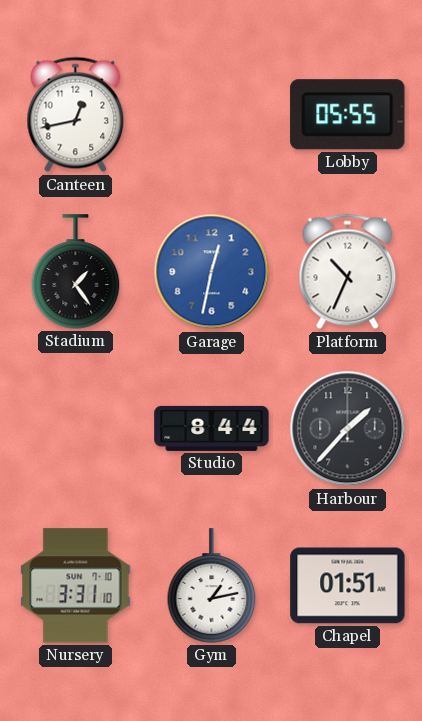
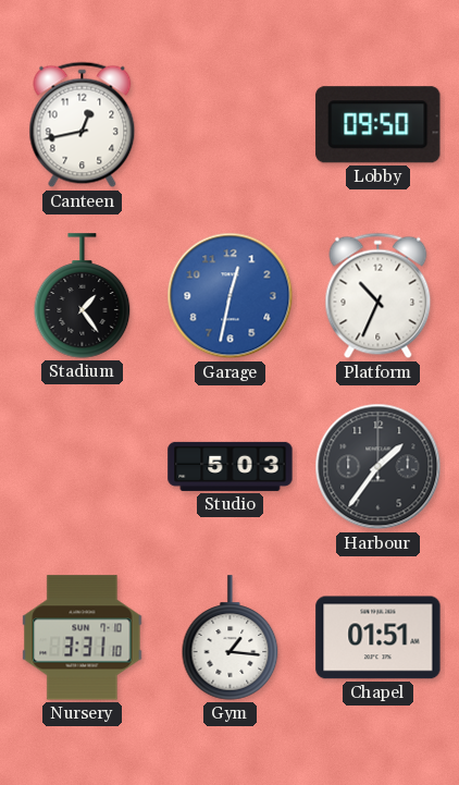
Lobby: 05:55 -> 09:50 (379, 125)
Studio: 8:44 -> 5:03 (231, 466)
Harbour: 1:37 -> 1:36 (379, 467)
Gym: 1:13 -> 1:16 (231, 638)
